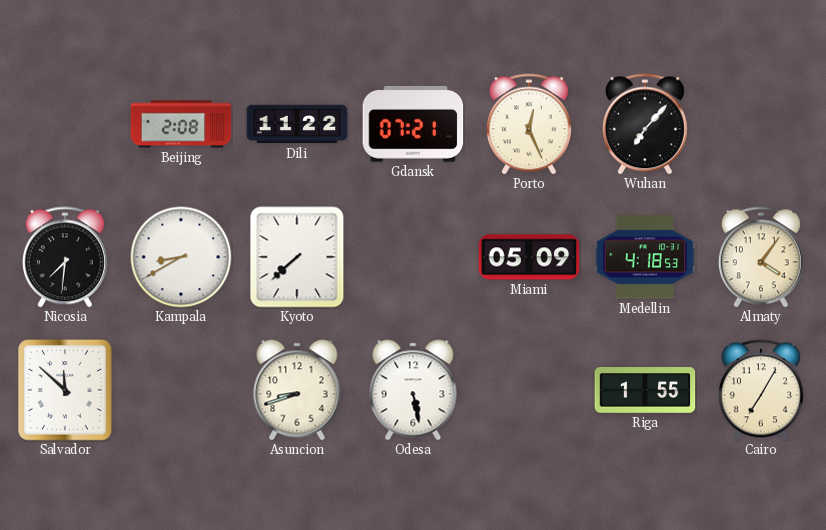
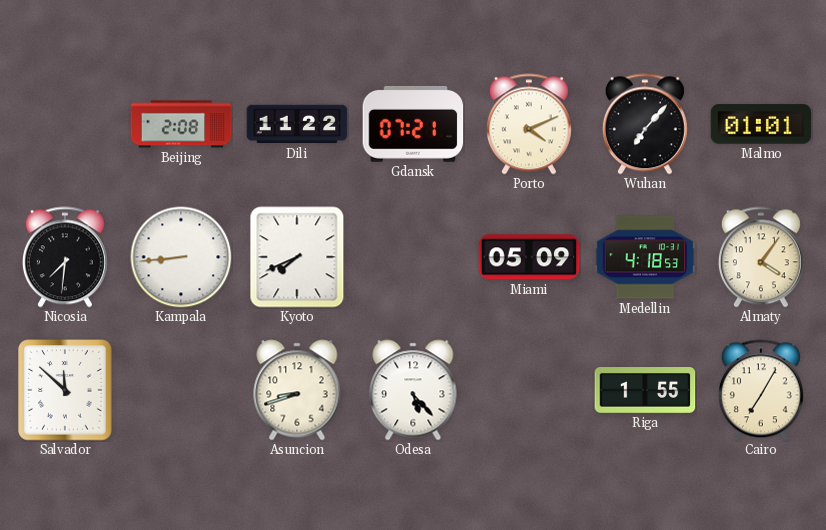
Porto: 12:26 -> 4:11 (529, 124)
Malmo: none -> 01:01 (761, 124)
Kampala: 8:40 -> 8:44 (181, 257)
Kyoto: 7:38 -> 7:41 (297, 257)
Odesa: 5:28 -> 5:23 (413, 390)
